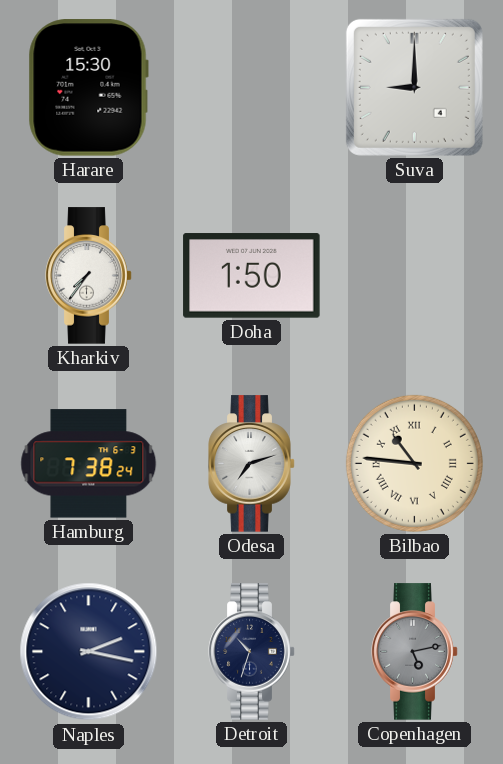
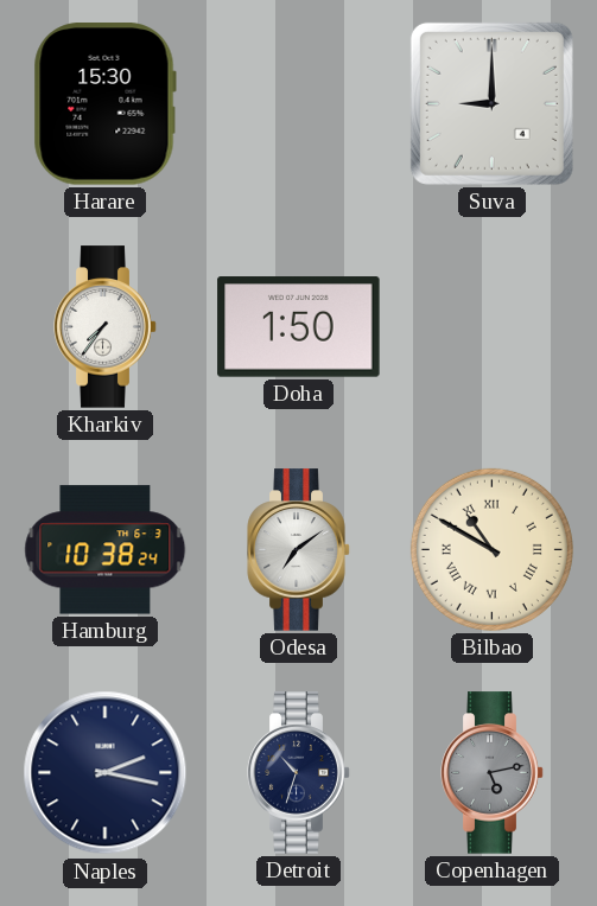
Hamburg: 7:38 -> 10:38 (106, 550)
Odesa: 7:12 -> 7:09 (299, 550)
Bilbao: 10:46 -> 10:50 (491, 549)
